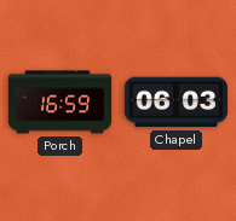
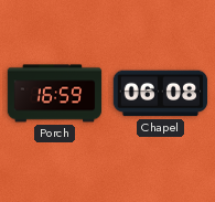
Chapel: 06:03 -> 06:08 (161, 94)
